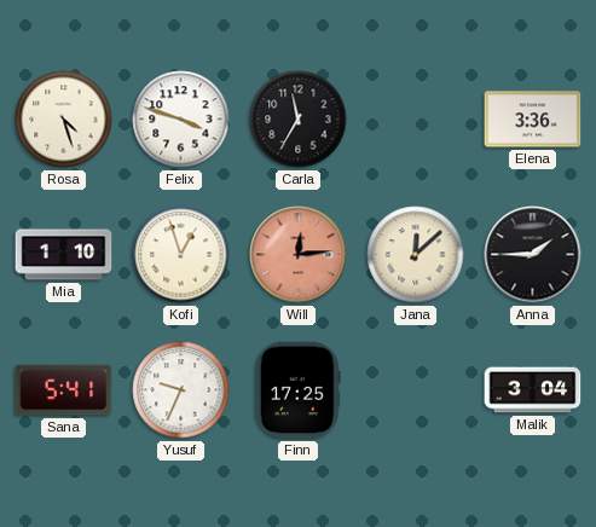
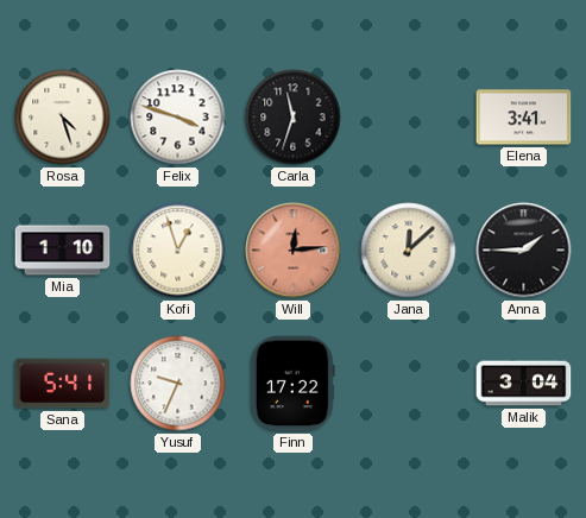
Carla: 11:35 -> 11:33 (294, 118)
Elena: 3:36 -> 3:41 (524, 118)
Finn: 17:25 -> 17:22 (292, 384)
